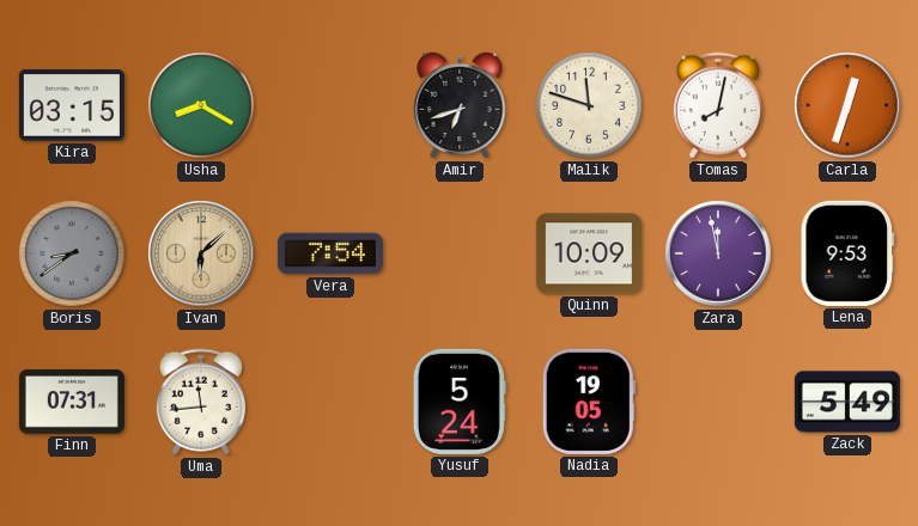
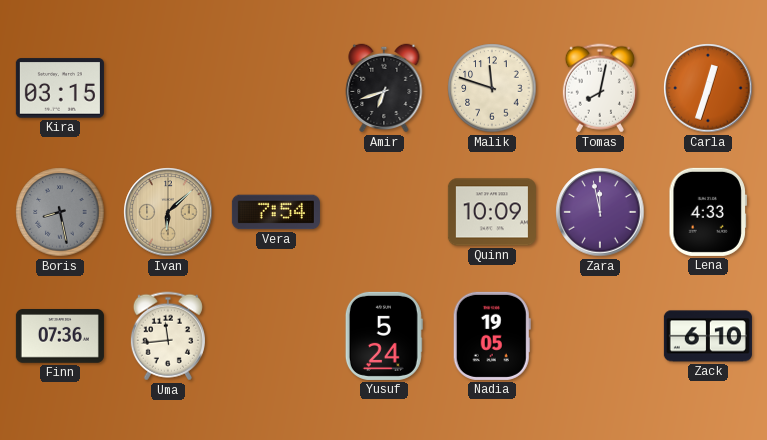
Usha: 8:20 -> none (201, 105)
Boris: 8:39 -> 8:28 (60, 212)
Lena: 9:53 -> 4:33 (707, 212)
Finn: 07:31 -> 07:36 (60, 337)
Zack: 5:49 -> 6:10 (708, 336)
